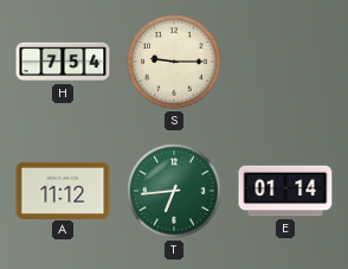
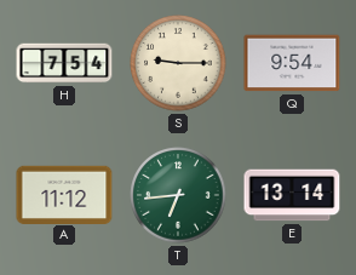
Q: none -> 9:54 (292, 63)
E: 01:14 -> 13:14 (292, 195)
